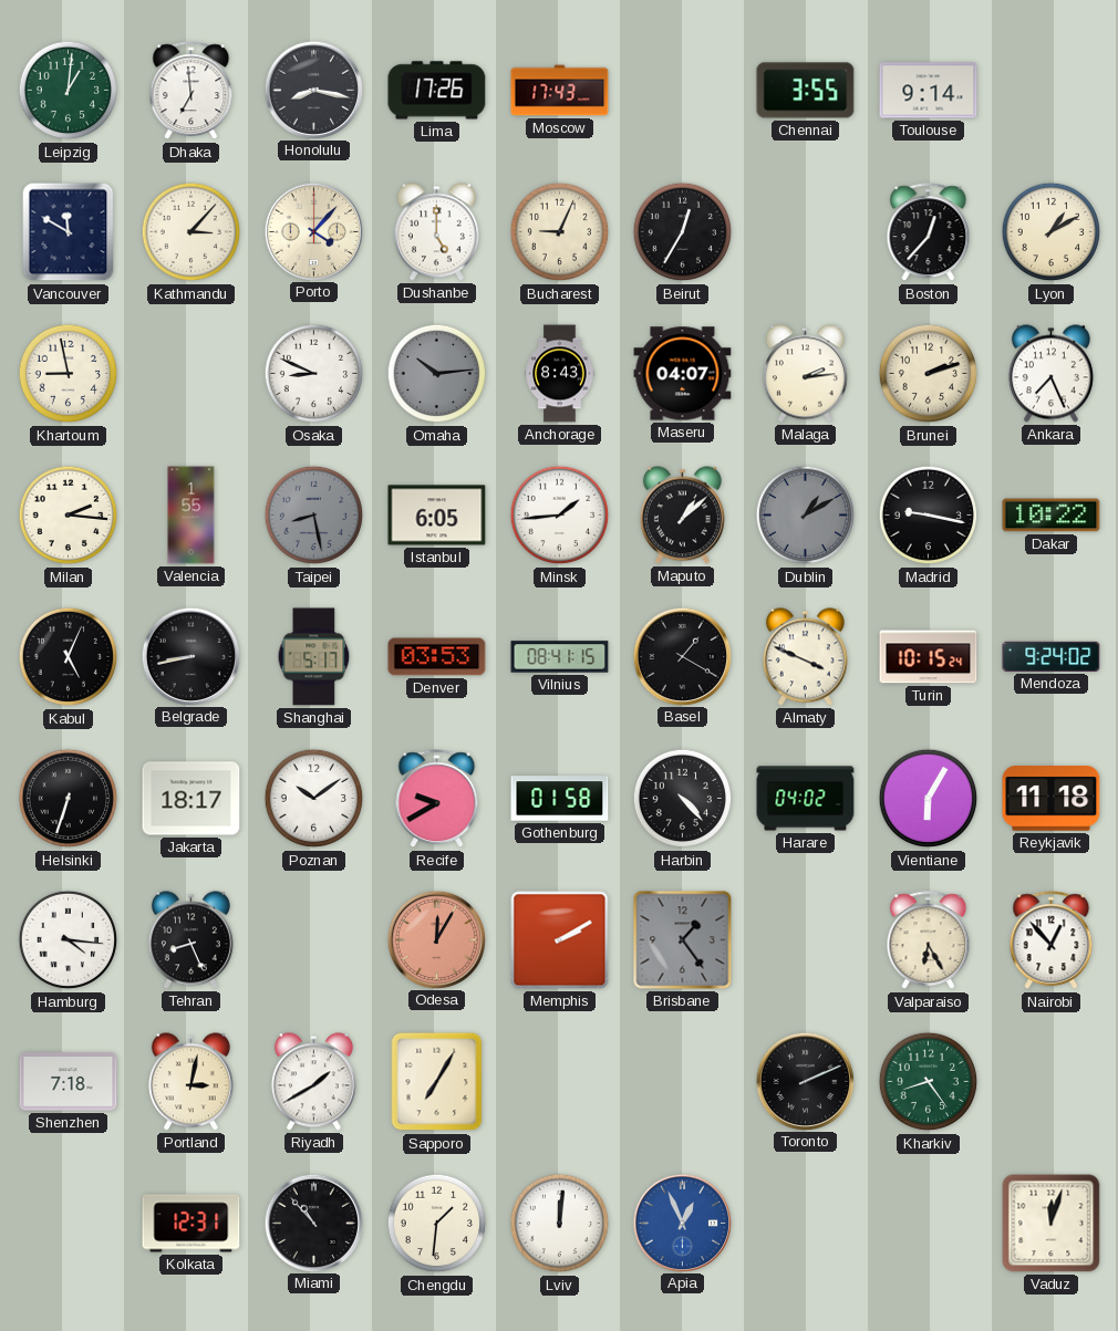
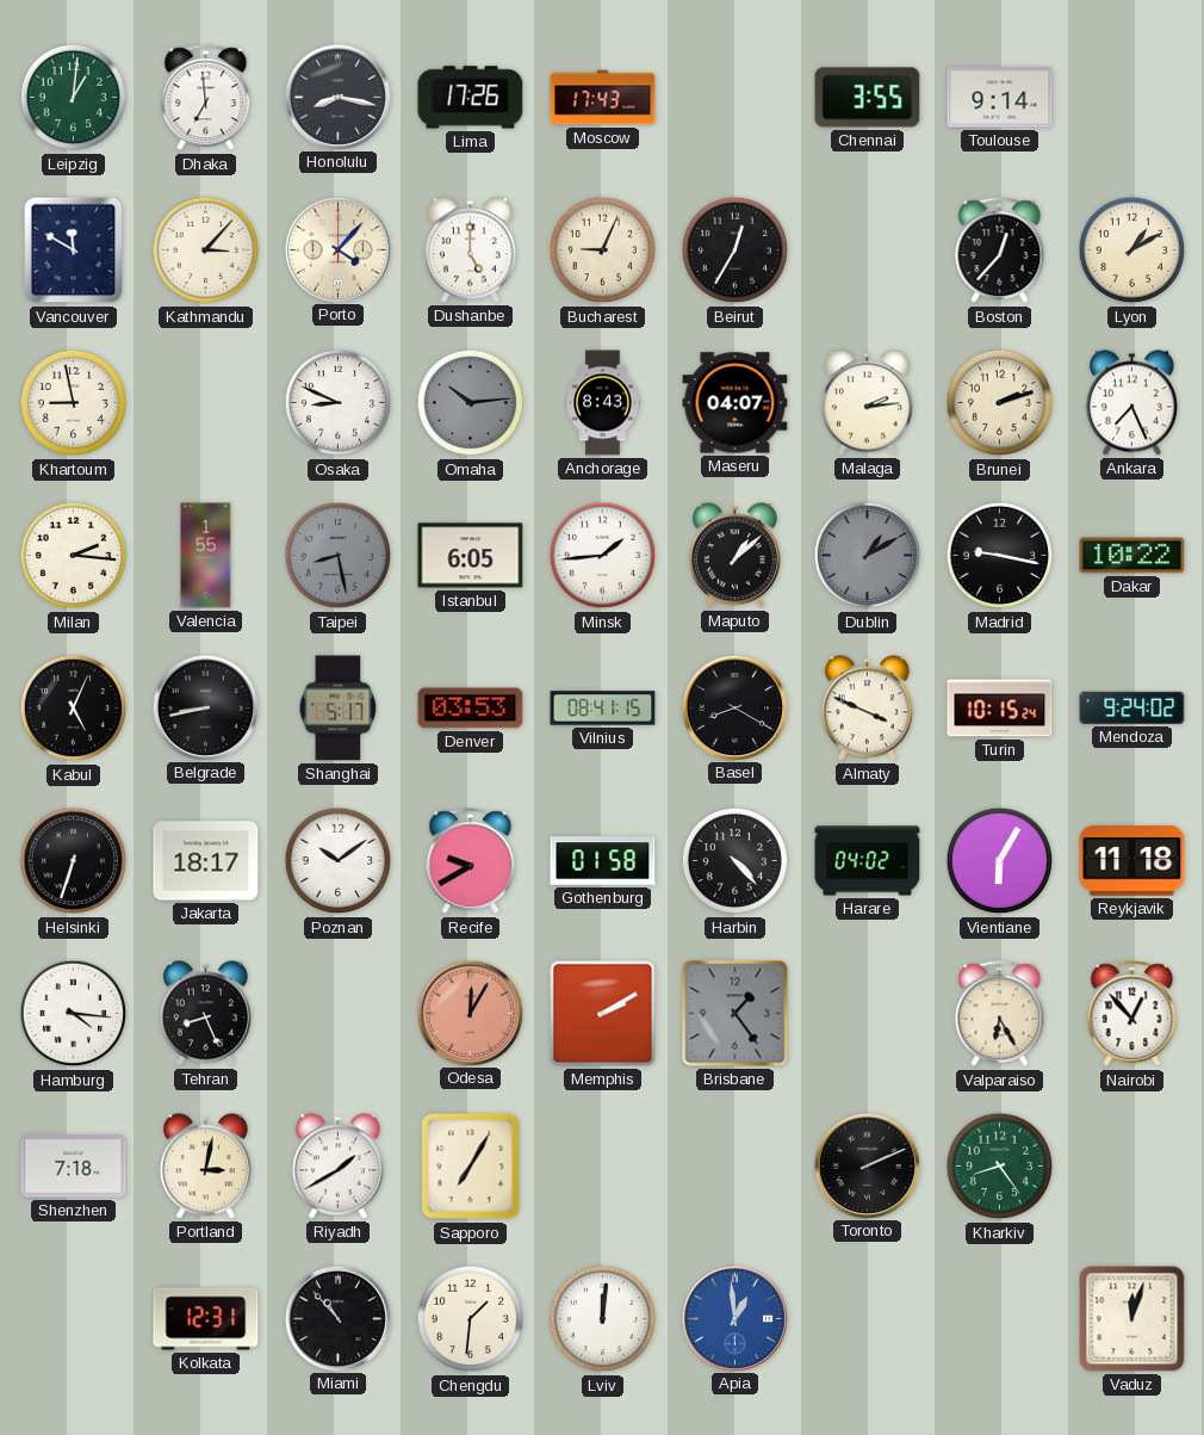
Basel: 1:20 -> 8:20 (734, 707)
Apia: 12:56 -> 12:59 (734, 1318)
